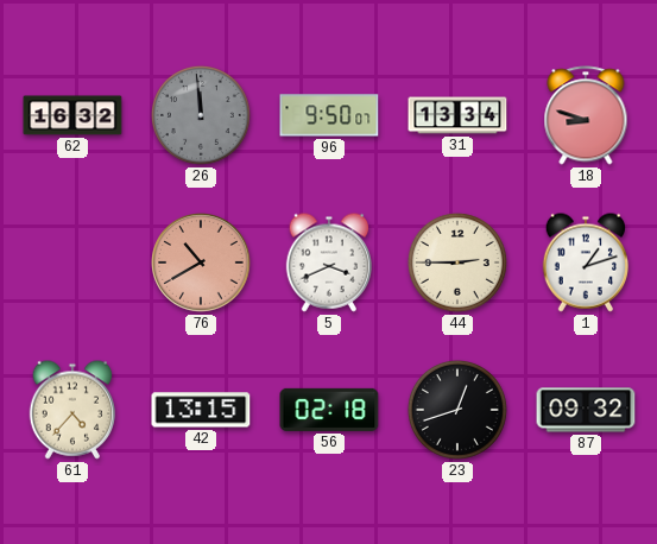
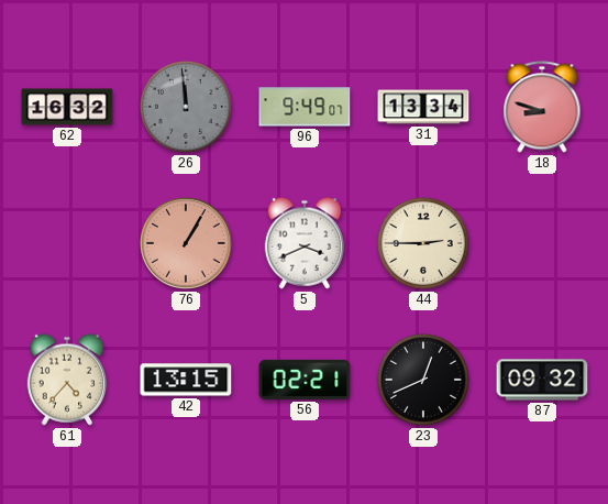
96: 9:50 -> 9:49 (305, 107)
76: 10:40 -> 1:05 (186, 243)
1: 1:12 -> none (585, 262)
56: 02:18 -> 02:21 (305, 380)
23: 12:42 -> 12:41 (423, 380)
